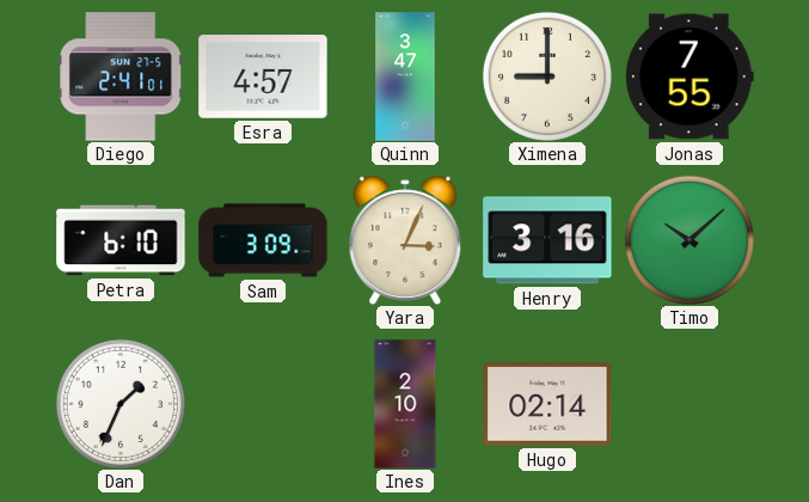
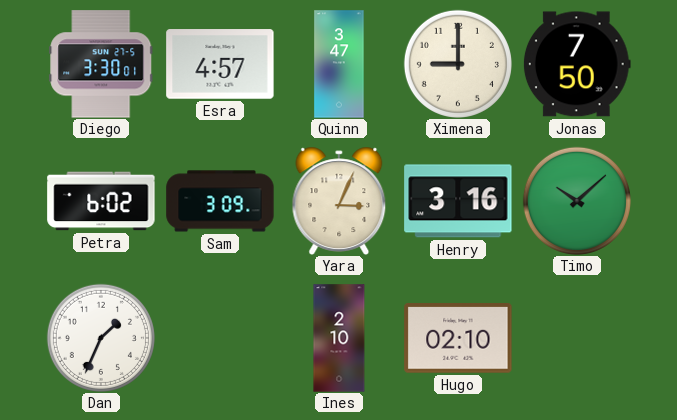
Diego: 2:41 -> 3:30 (101, 64)
Jonas: 7:55 -> 7:50 (577, 64)
Petra: 6:10 -> 6:02 (101, 201)
Hugo: 02:14 -> 02:10 (458, 339)
